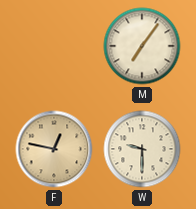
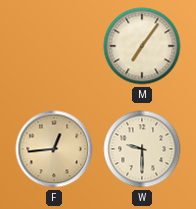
F: 12:47 -> 12:44 (54, 149)
